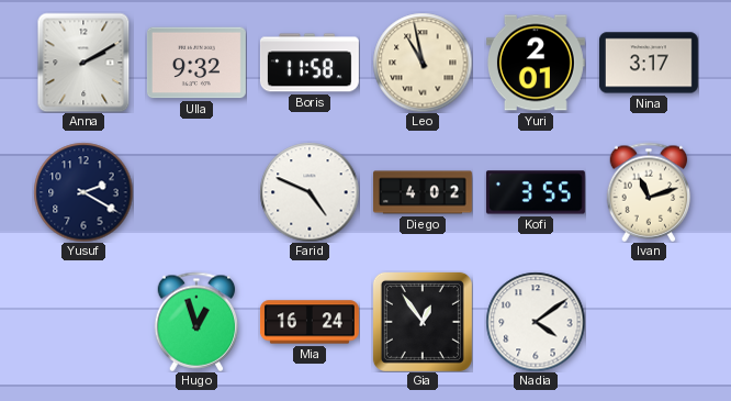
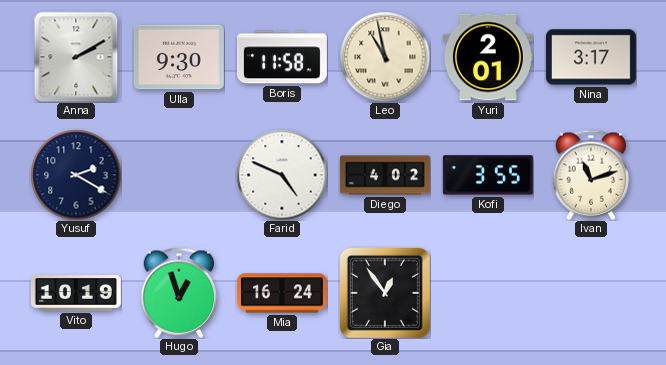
Ulla: 9:32 -> 9:30 (179, 57)
Vito: none -> 10:19 (76, 293)
Nadia: 4:09 -> none (536, 322)
